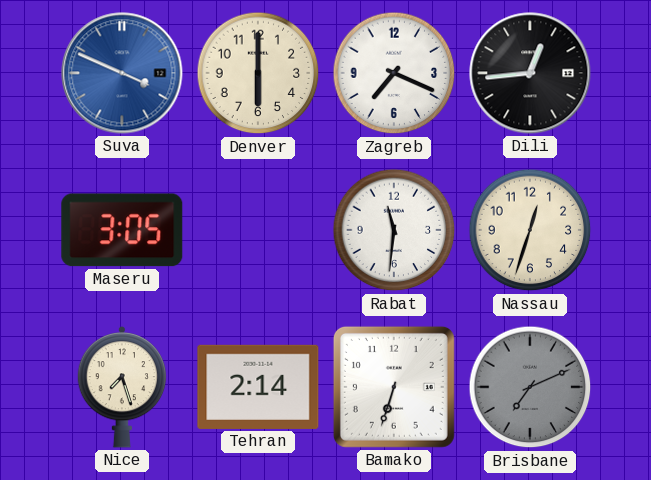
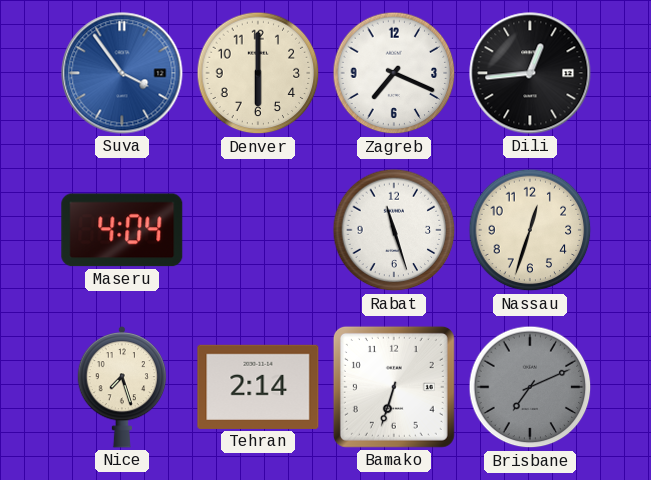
Suva: 3:49 -> 3:54 (122, 73)
Maseru: 3:05 -> 4:04 (122, 230)
Rabat: 11:31 -> 11:27 (394, 230)
